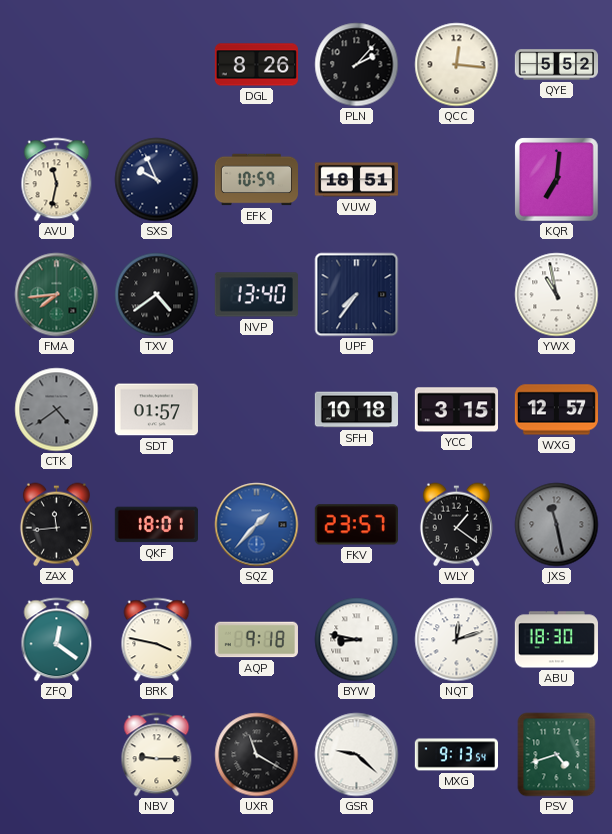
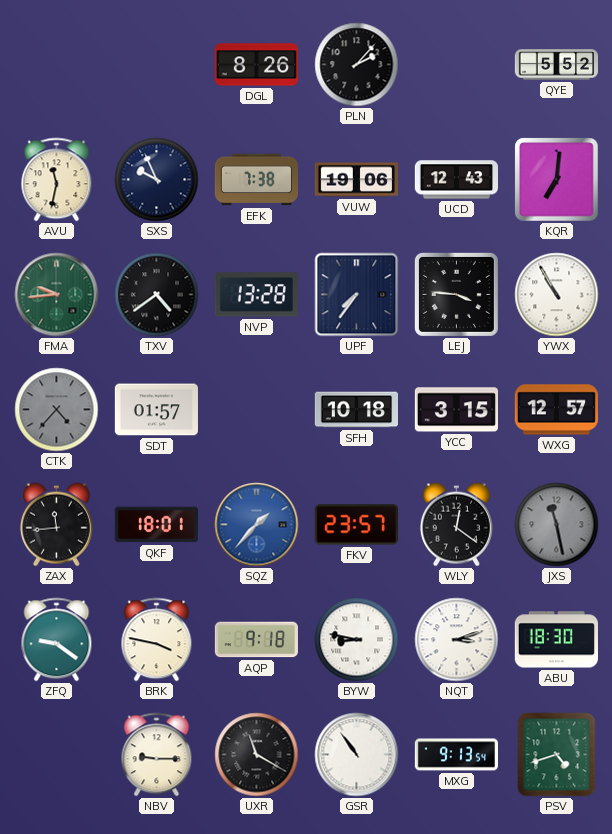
QCC: 12:16 -> none (457, 65)
EFK: 10:59 -> 7:38 (256, 180)
VUW: 18:51 -> 19:06 (356, 180)
UCD: none -> 12:43 (456, 180)
FMA: 7:44 -> 9:44 (57, 295)
NVP: 13:40 -> 13:28 (256, 295)
LEJ: none -> 3:46 (456, 294)
YWX: 10:58 -> 10:55 (557, 295)
CTK: 4:39 -> 4:37 (57, 410)
WLY: 1:21 -> 12:21 (456, 525)
ZFQ: 12:21 -> 9:21 (57, 640)
NQT: 12:12 -> 3:12 (457, 640)
GSR: 9:22 -> 10:54 (357, 755)
